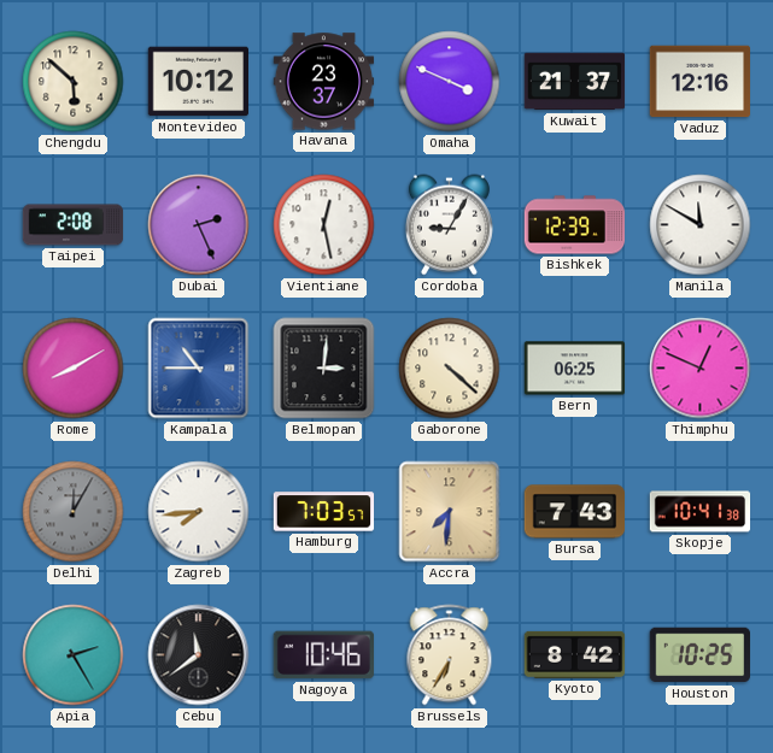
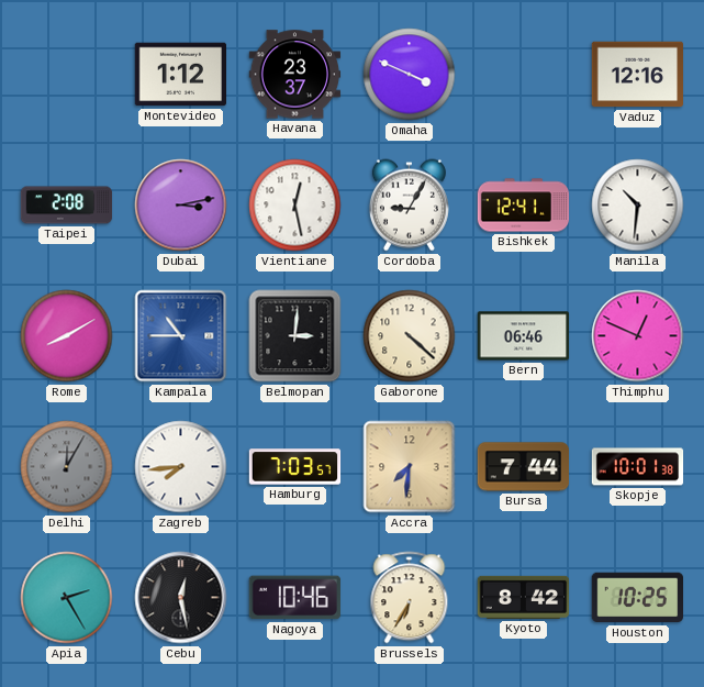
Chengdu: 5:52 -> none (74, 82)
Montevideo: 10:12 -> 1:12 (180, 75)
Kuwait: 21:37 -> none (575, 82)
Dubai: 2:26 -> 3:13 (181, 206)
Bishkek: 12:39 -> 12:41 (524, 206)
Manila: 11:50 -> 10:31 (638, 206)
Bern: 06:25 -> 06:46 (524, 336)
Bursa: 7:43 -> 7:44 (524, 467)
Skopje: 10:41 -> 10:01 (638, 467)
Cebu: 11:39 -> 12:28 (181, 598)
